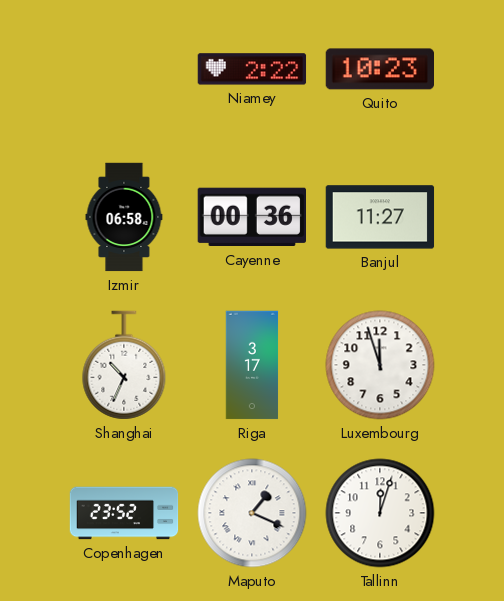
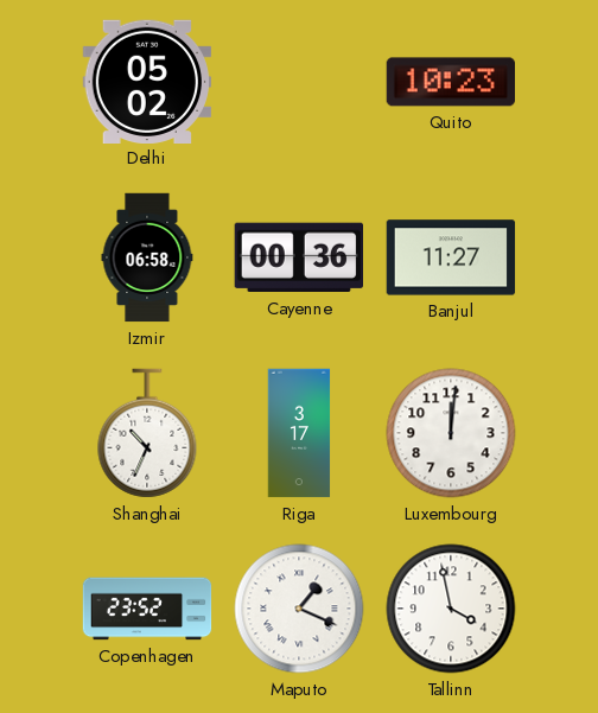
Delhi: none -> 05:02 (147, 81)
Niamey: 2:22 -> none (252, 69)
Luxembourg: 11:57 -> 12:01 (451, 433)
Tallinn: 12:03 -> 3:58 (451, 609)
